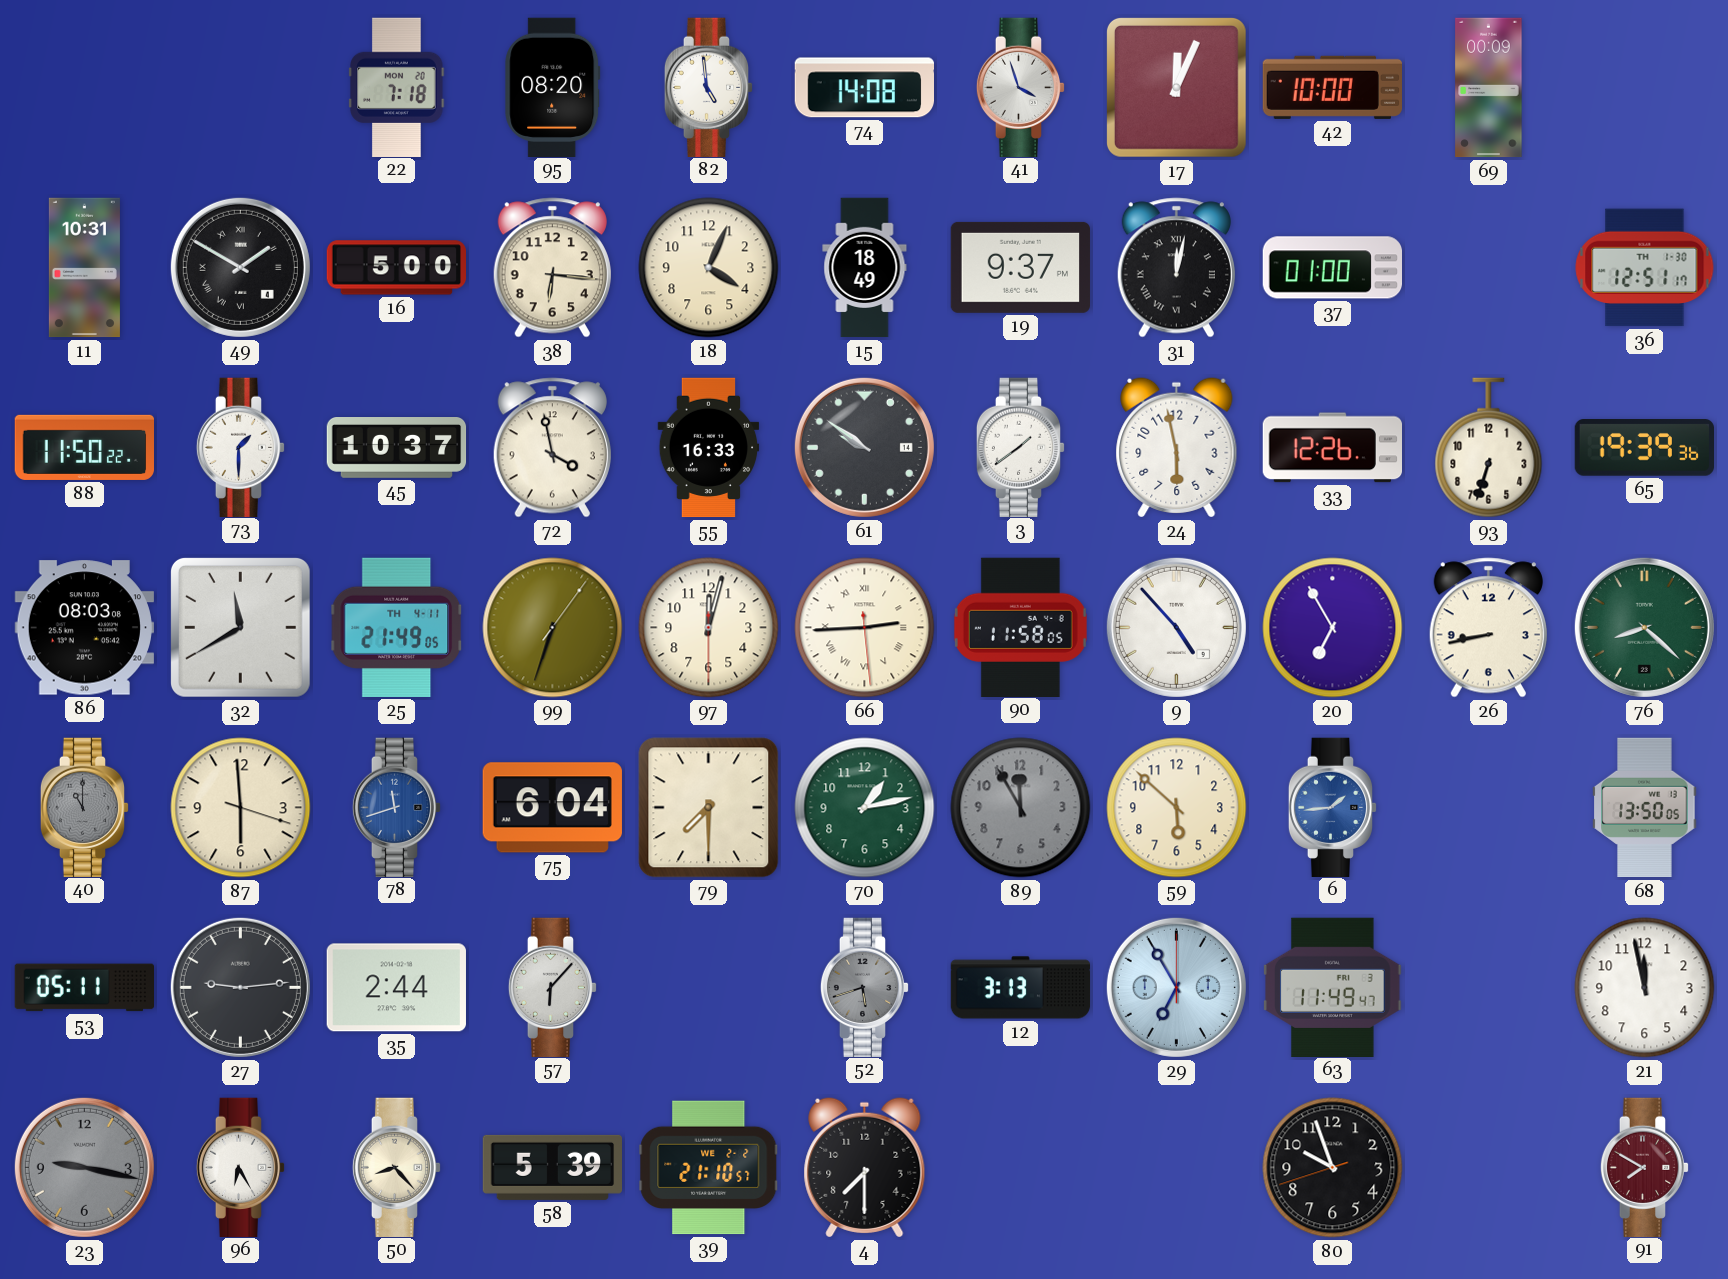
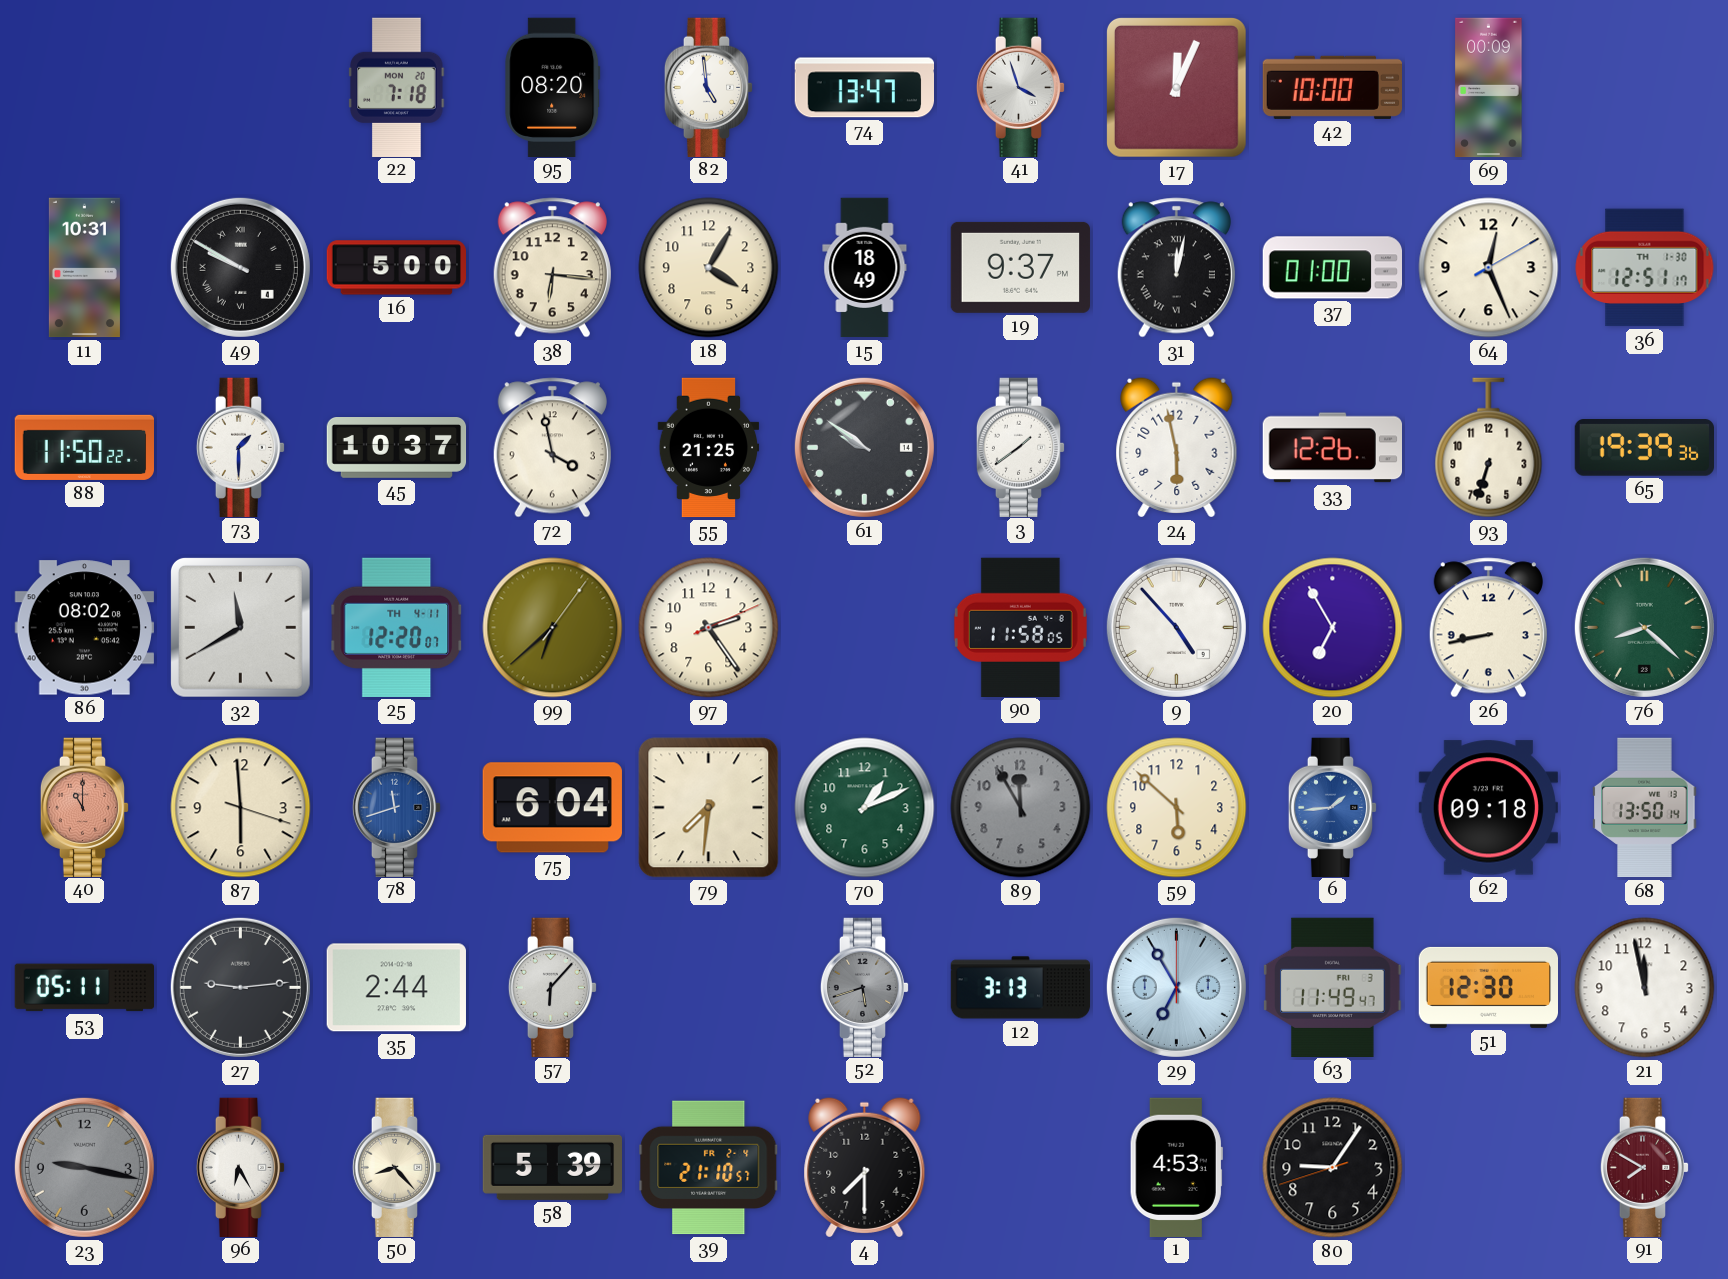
74: 14:08 -> 13:47 (864, 88)
49: 1:50 -> 9:50 (240, 267)
18: 4:04 -> 4:05 (709, 268)
64: none -> 12:26 (1489, 268)
55: 16:33 -> 21:25 (709, 448)
86: 08:03 -> 08:02 (84, 628)
25: 21:49 -> 12:20 (397, 627)
99: 6:33 -> 6:38 (553, 628)
97: 12:02 -> 2:24 (709, 628)
66: 2:44 -> none (865, 628)
40 dial: grey -> salmon (85, 807)
79: 7:30 -> 7:31 (709, 808)
70: 1:13 -> 1:11 (865, 808)
62: none -> 09:18 (1488, 808)
68: 13:50:05 -> 13:50:14 (1645, 808)
51: none -> 12:30 (1488, 987)
39 date: WE 2-2 -> FR 2-4 (709, 1168)
1: none -> 4:53 (1176, 1167)
80: 9:56 -> 9:05 (1333, 1168)
